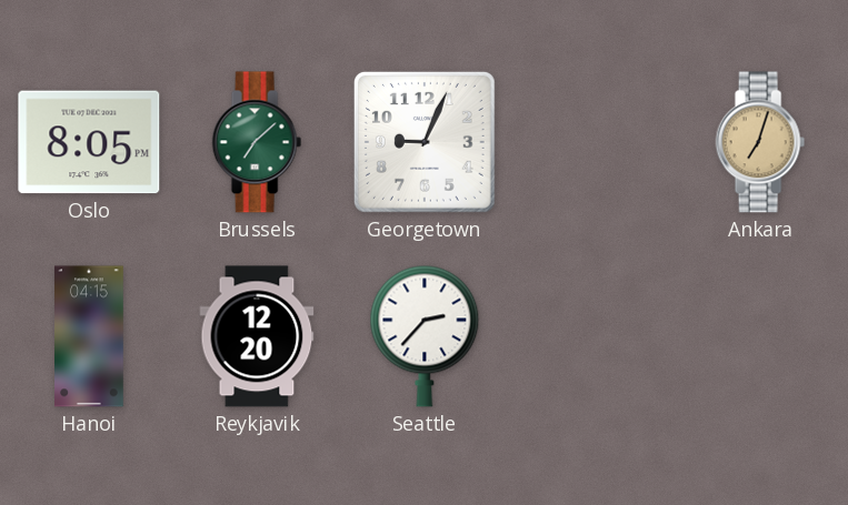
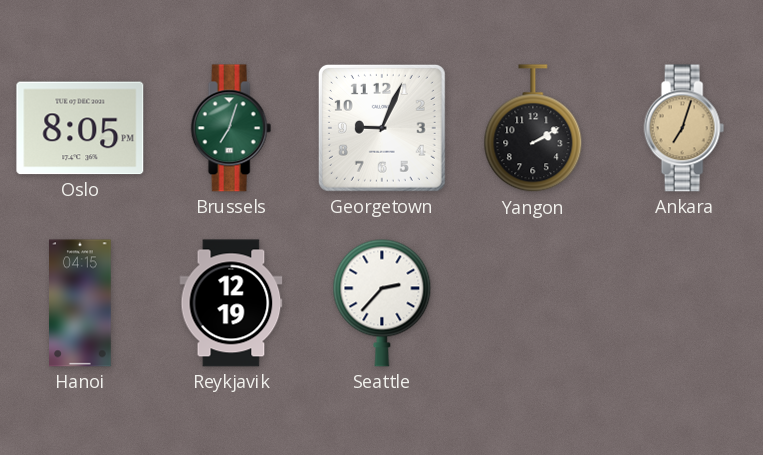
Brussels: 7:08 -> 7:03 (231, 128)
Yangon: none -> 2:10 (533, 129)
Reykjavik: 12:20 -> 12:19 (231, 303)
